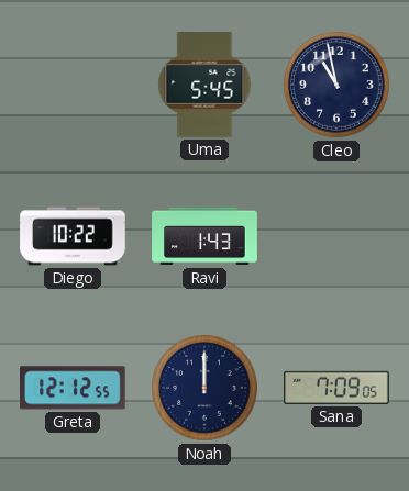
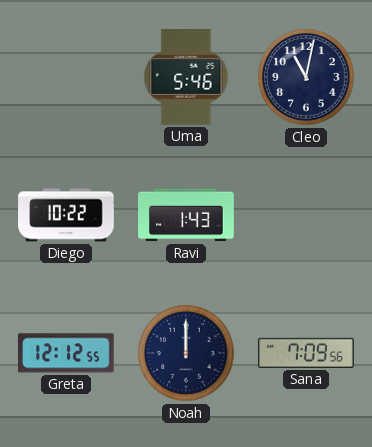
Uma: 5:45 -> 5:46 (186, 77)
Cleo: 10:58 -> 11:02 (306, 77)
Sana: 7:09:05 -> 7:09:56 (306, 353)
